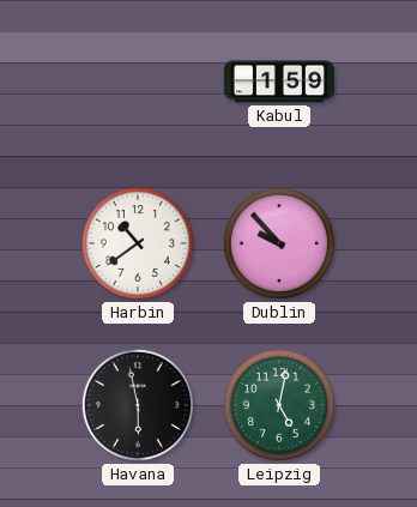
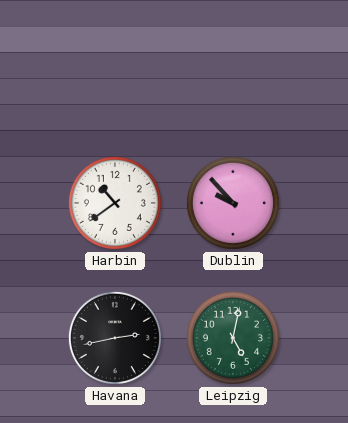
Kabul: 1:59 -> none (279, 82)
Havana: 5:58 -> 2:43 (115, 338)
